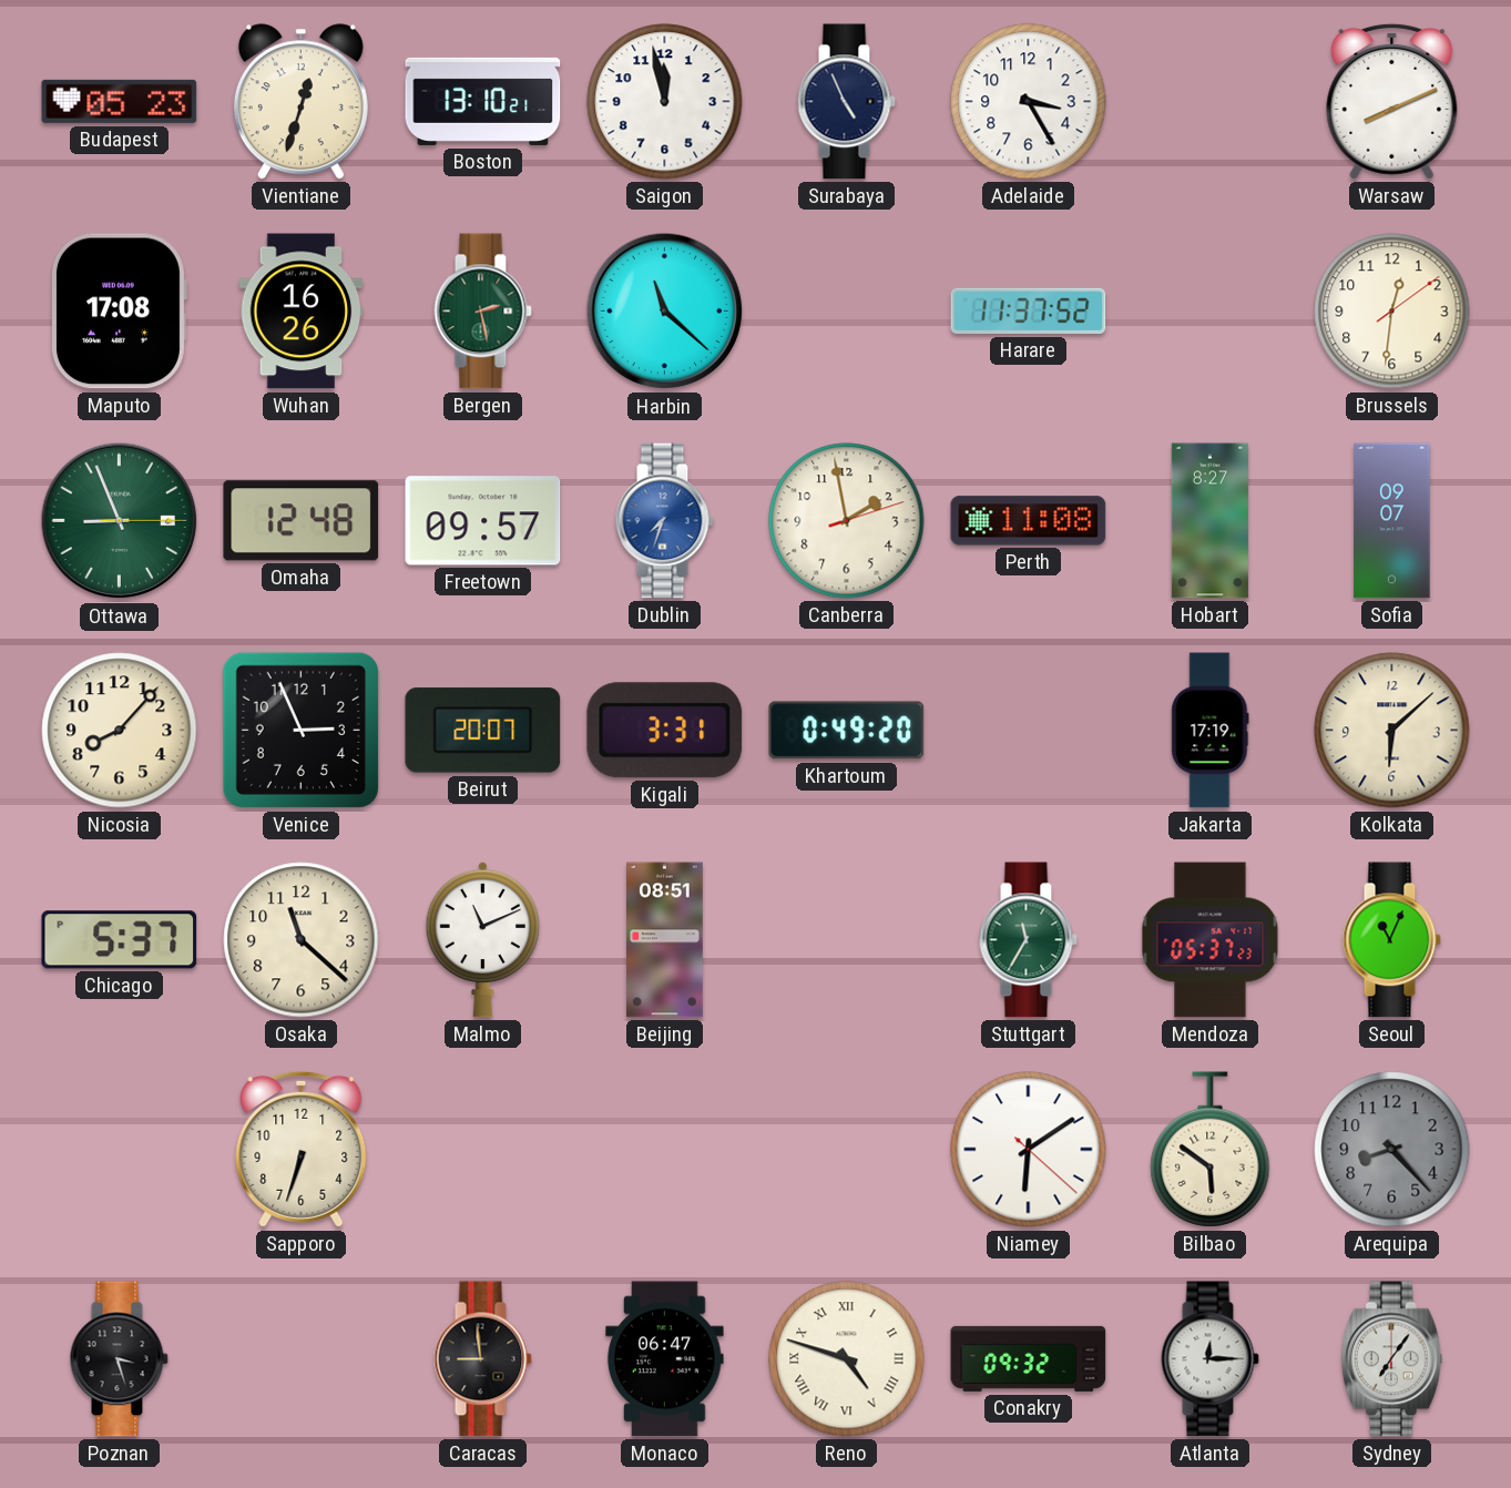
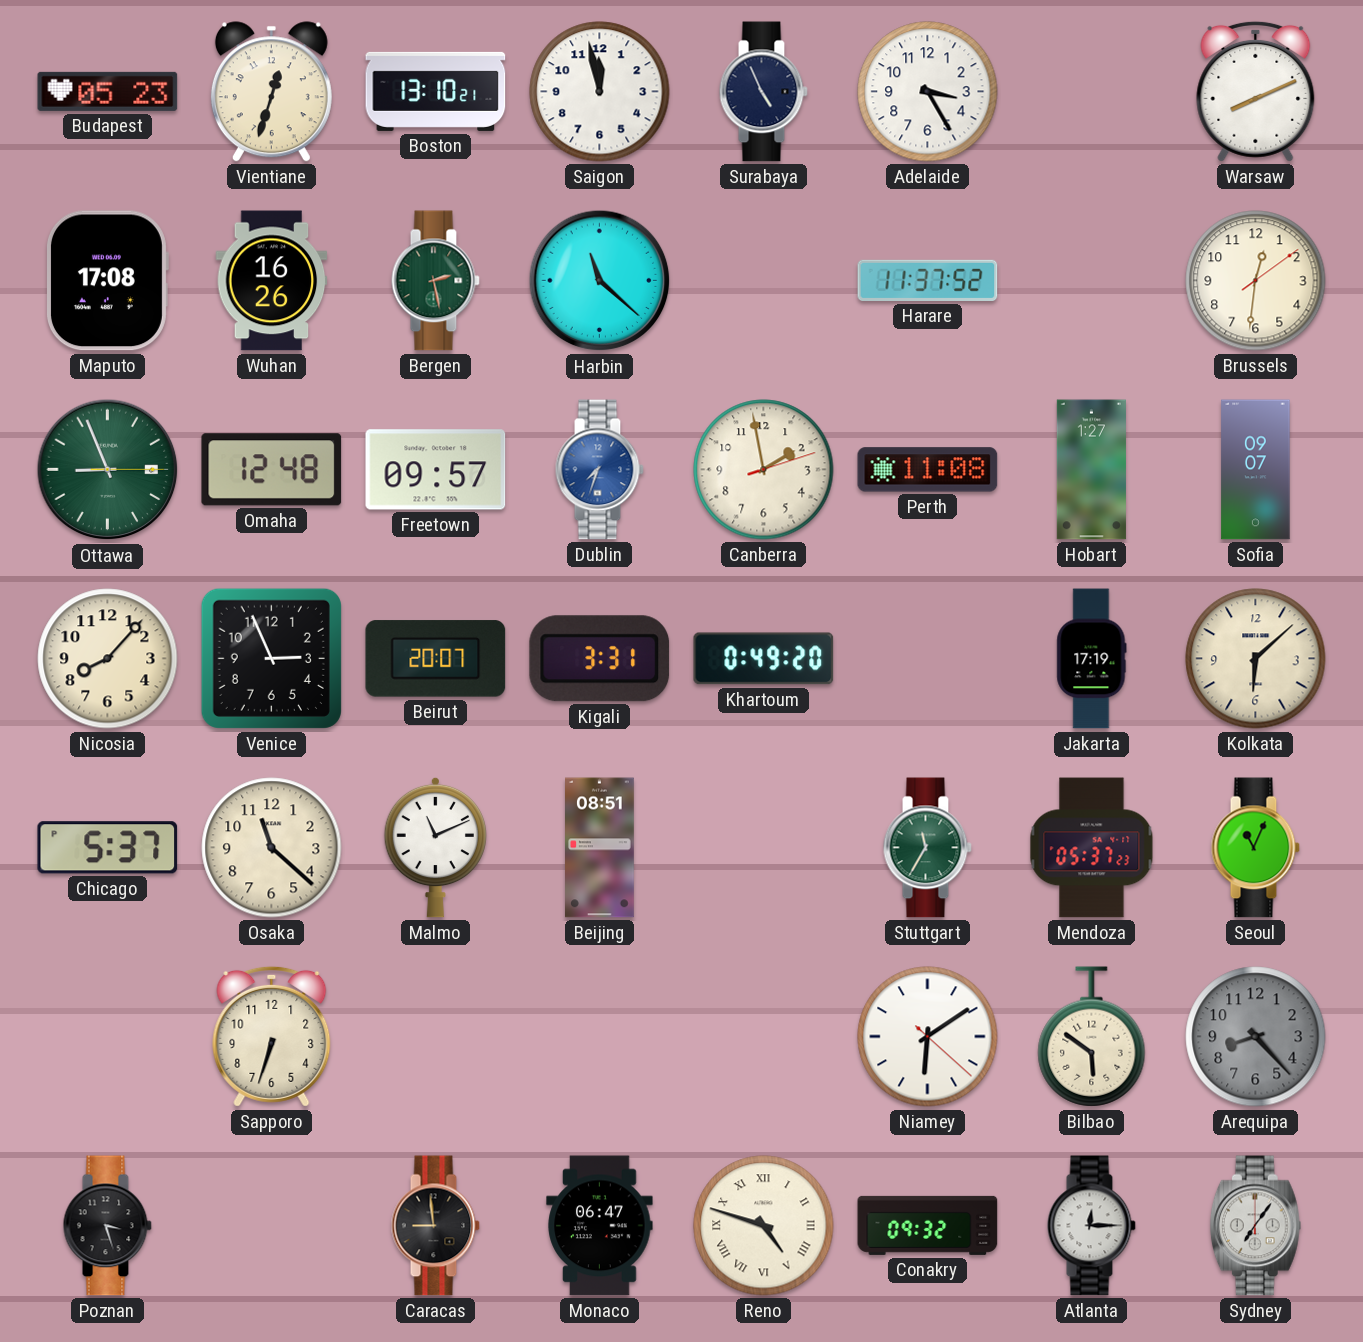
Hobart: 8:27 -> 1:27 (1091, 470)
